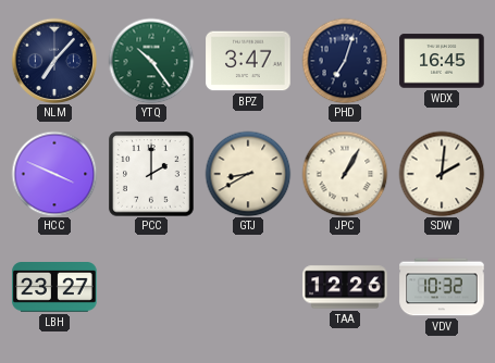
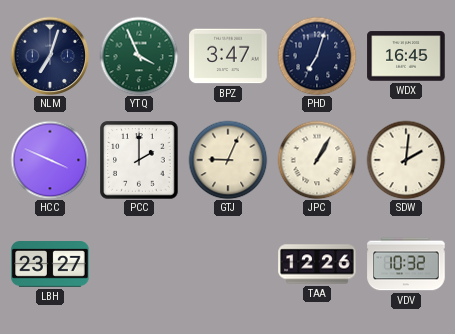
NLM: 7:07 -> 7:03 (50, 56)
YTQ: 10:24 -> 3:56 (139, 56)
GTJ: 8:40 -> 9:04 (228, 160)
